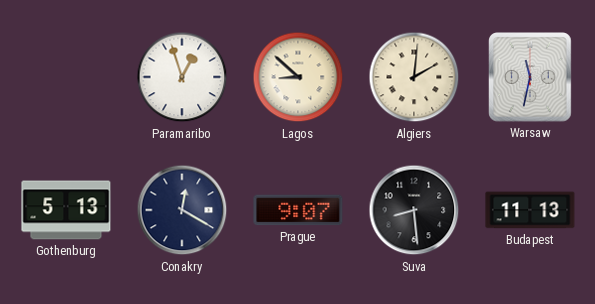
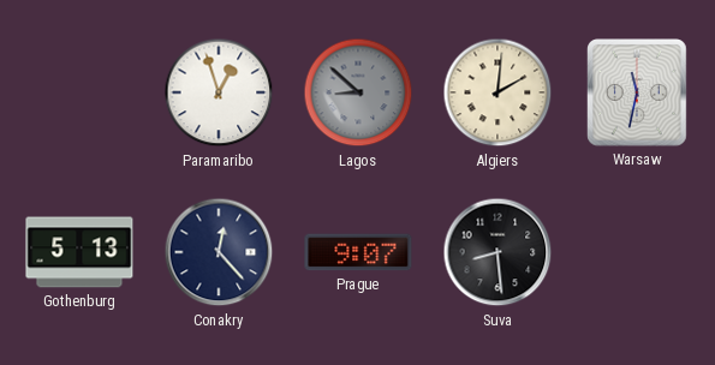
Lagos dial: cream -> grey (358, 92)
Conakry: 12:20 -> 12:23 (219, 252)
Budapest: 11:13 -> none (530, 210)
